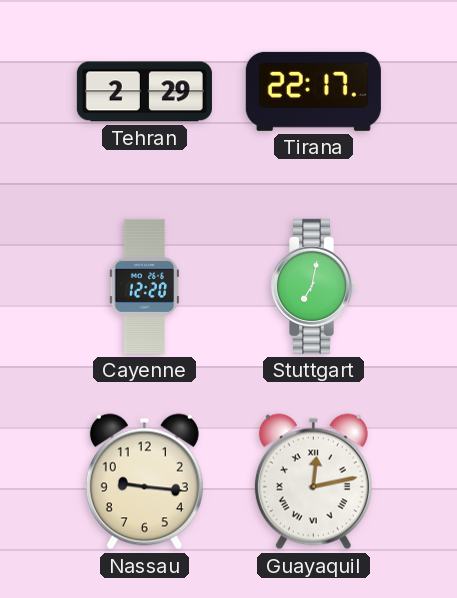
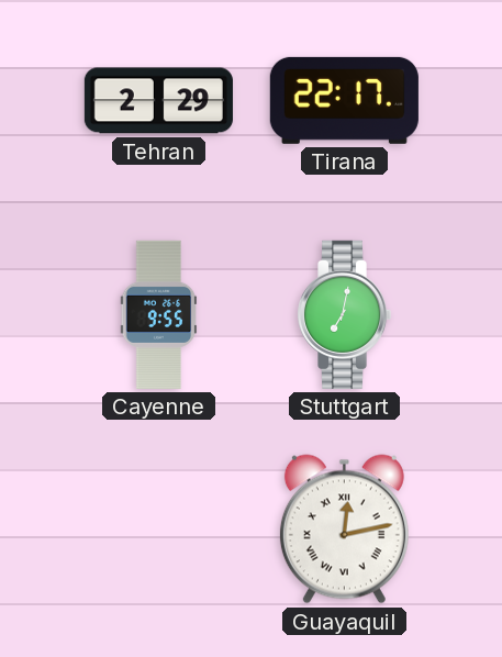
Cayenne: 12:20 -> 9:55 (159, 314)
Nassau: 9:16 -> none (144, 482)
